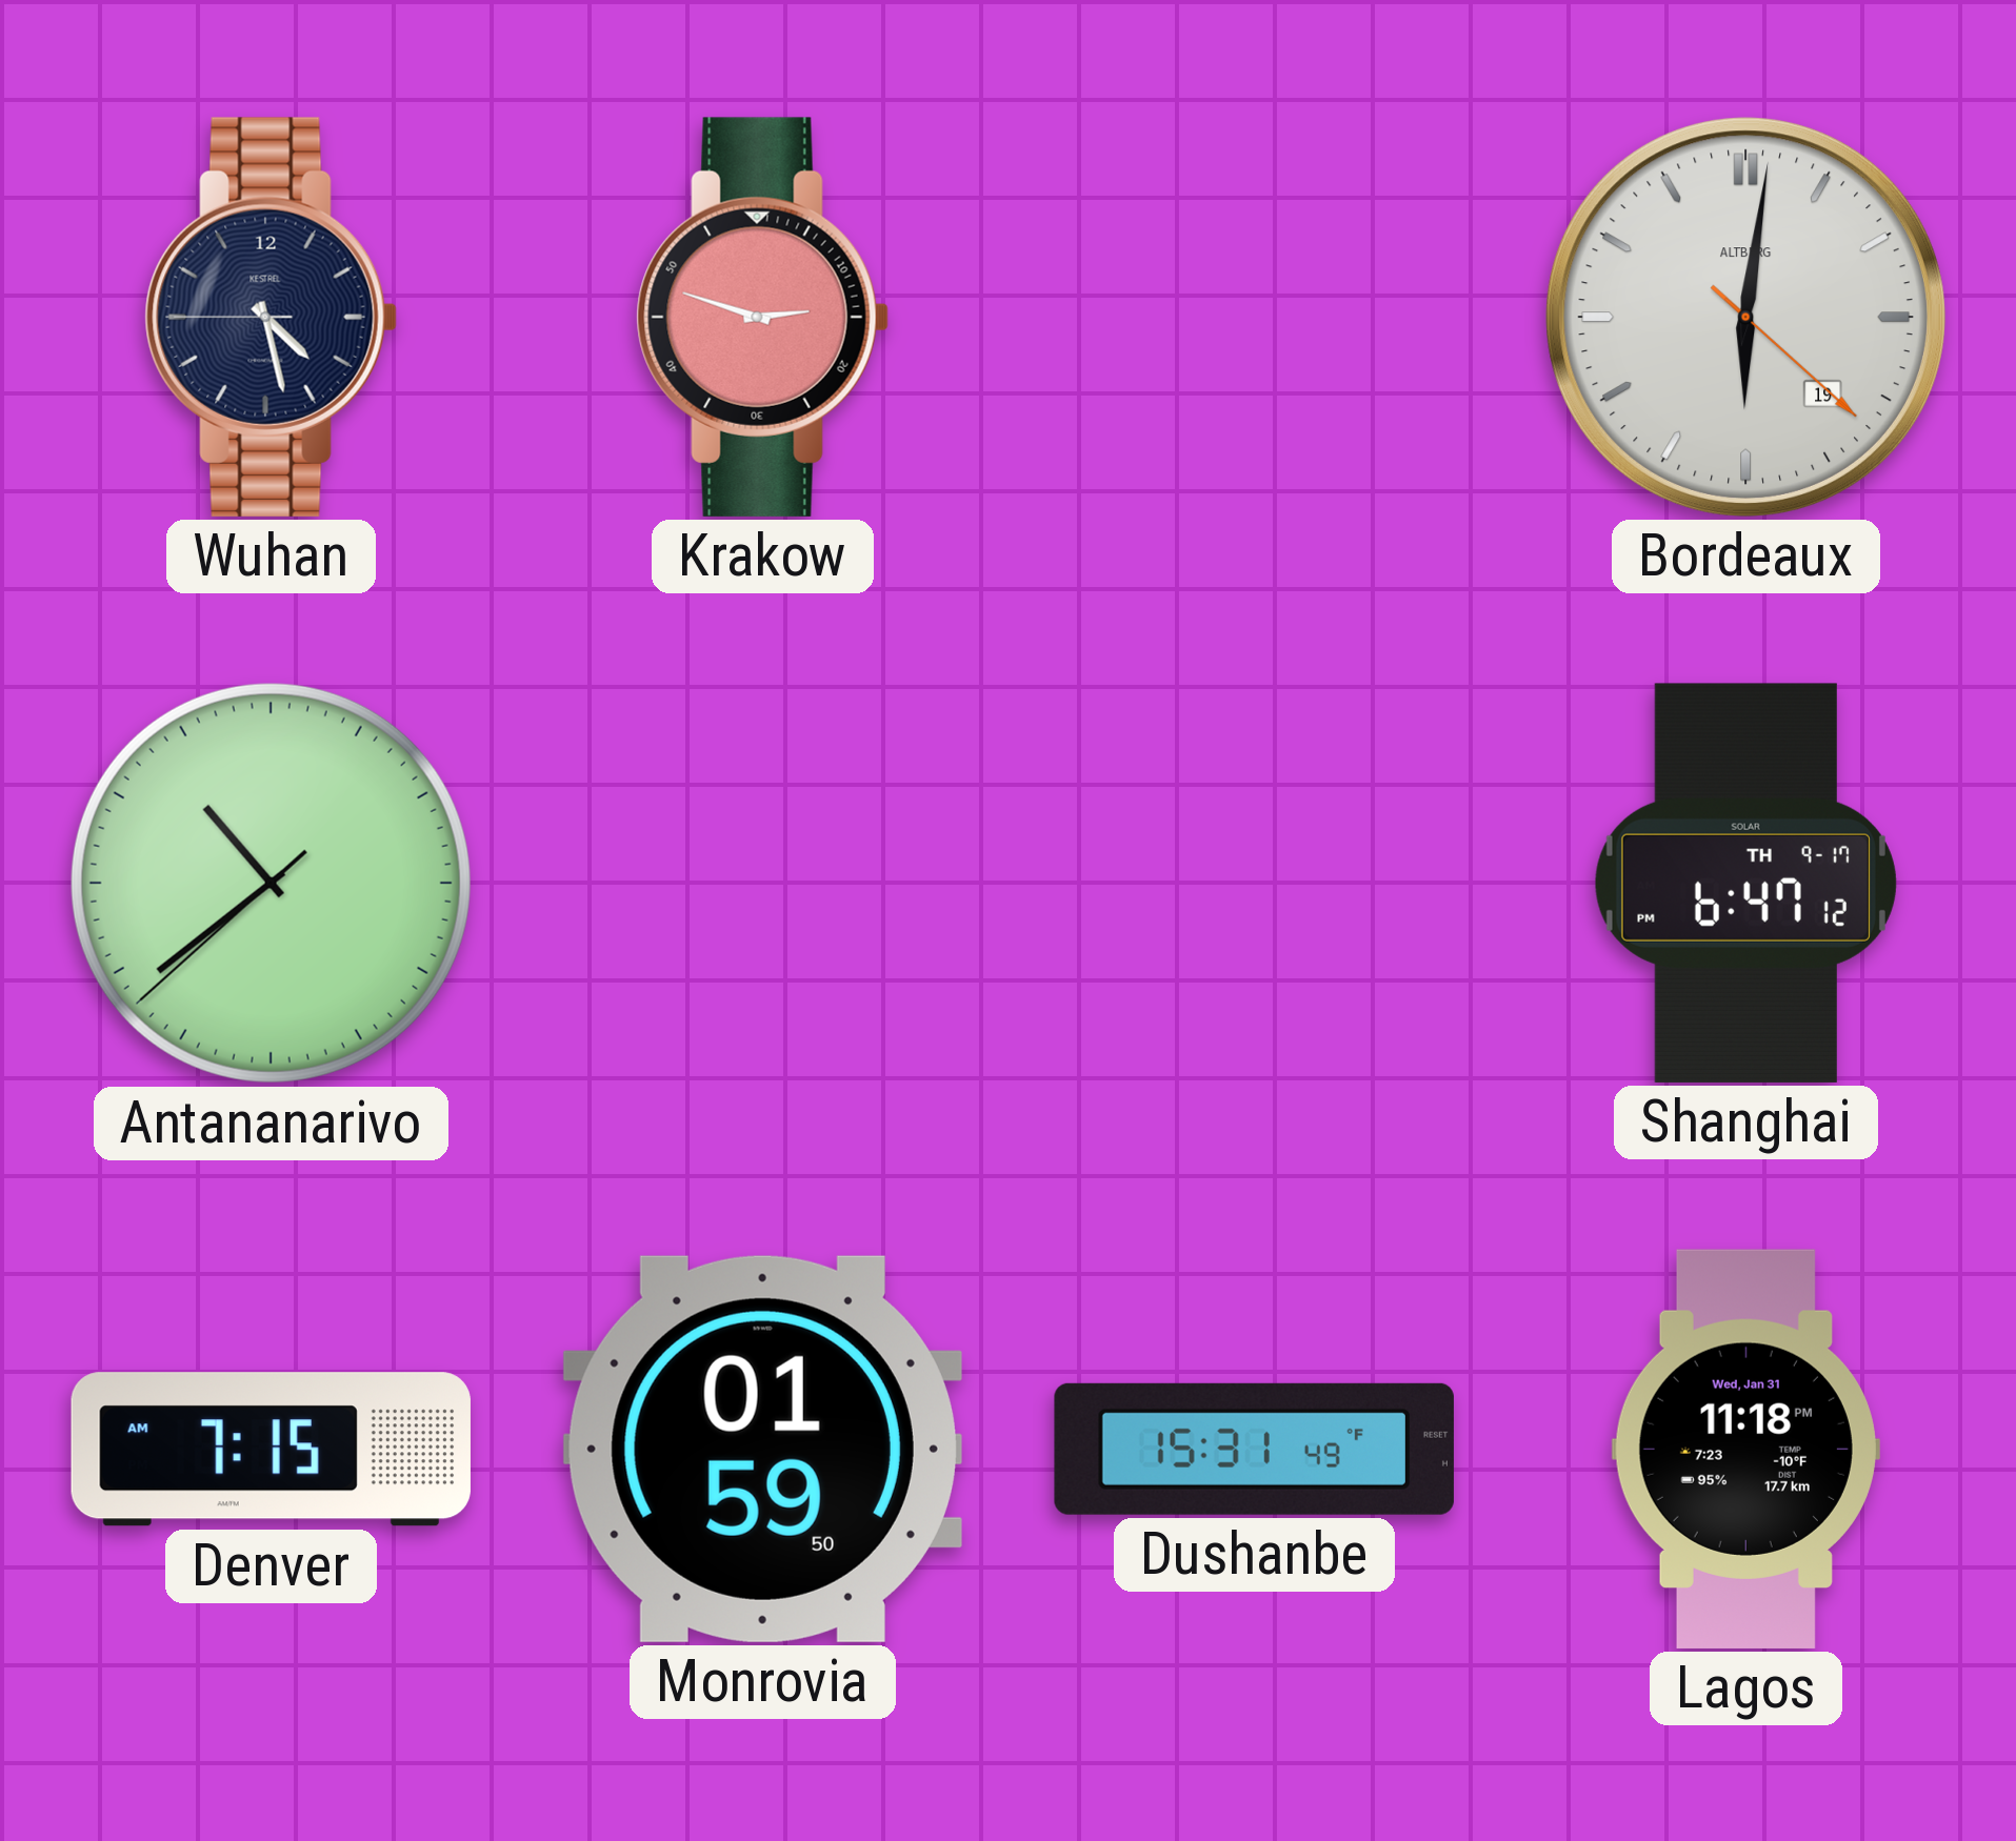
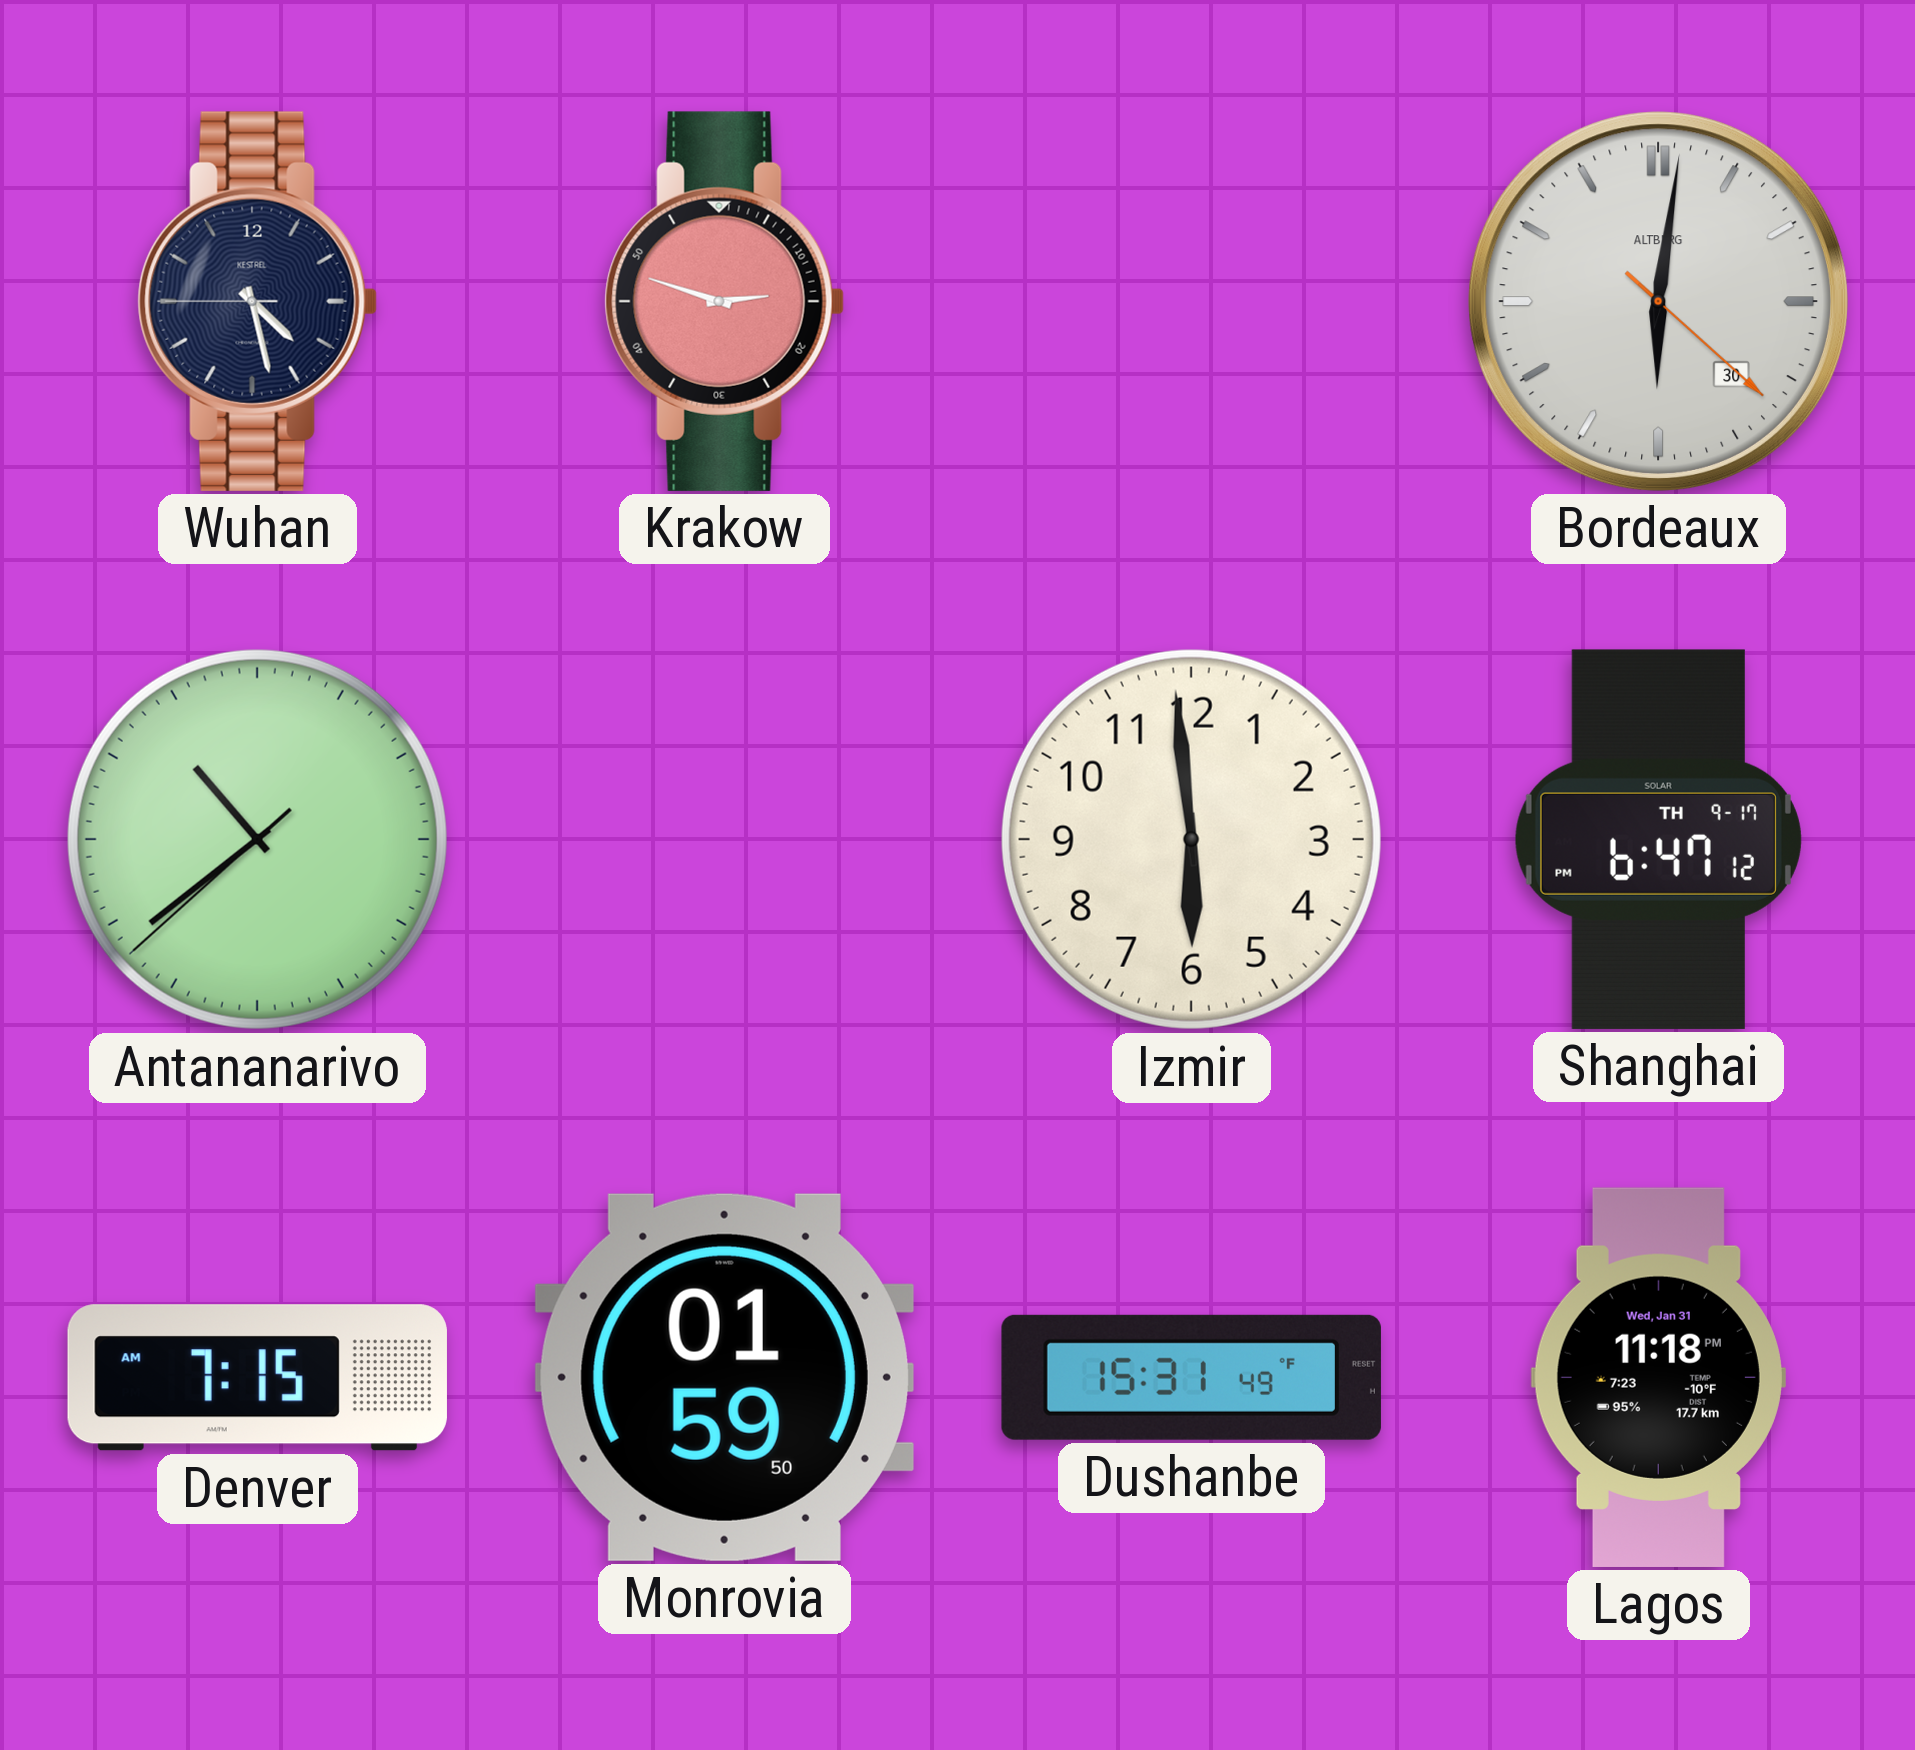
Bordeaux date: 19 -> 30 (1658, 301)
Izmir: none -> 5:59 (1191, 839)
